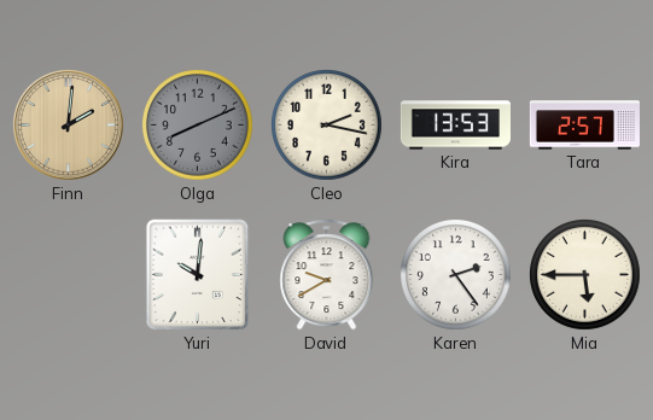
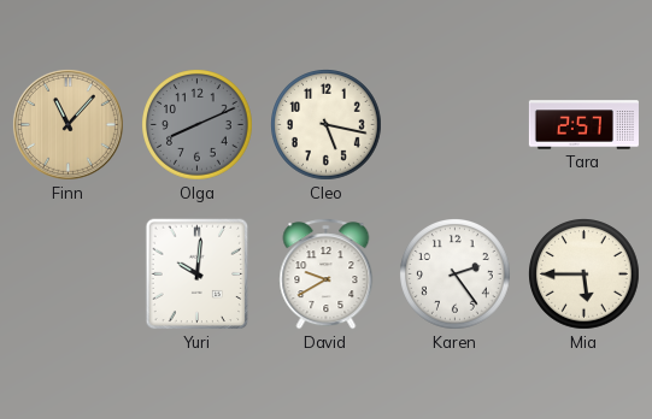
Finn: 2:01 -> 11:07 (69, 125)
Cleo: 2:17 -> 5:17 (327, 125)
Kira: 13:53 -> none (455, 126)
